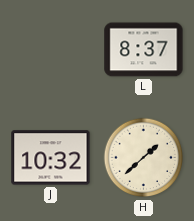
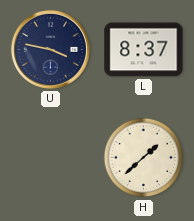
U: none -> 3:47 (50, 49)
J: 10:32 -> none (51, 158)
